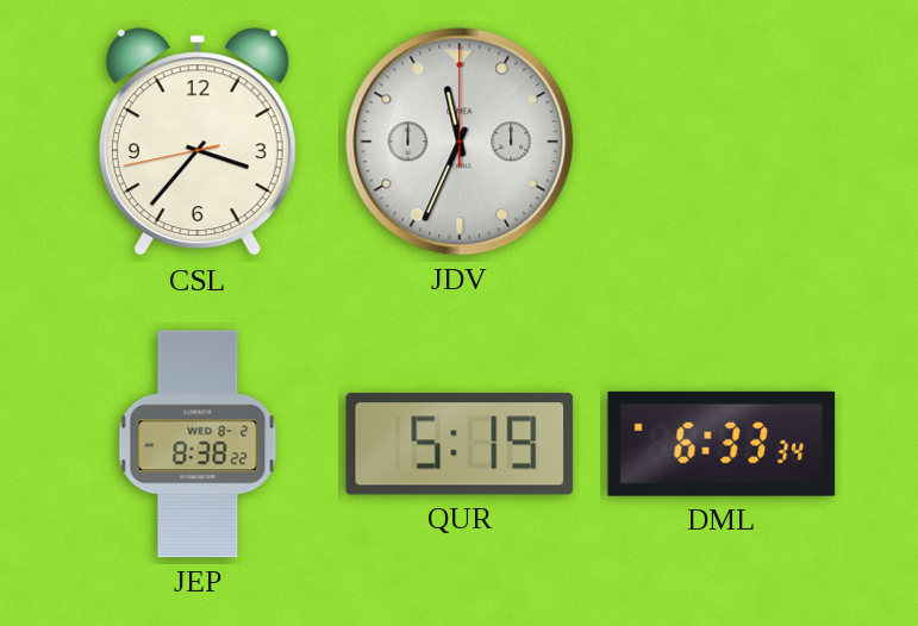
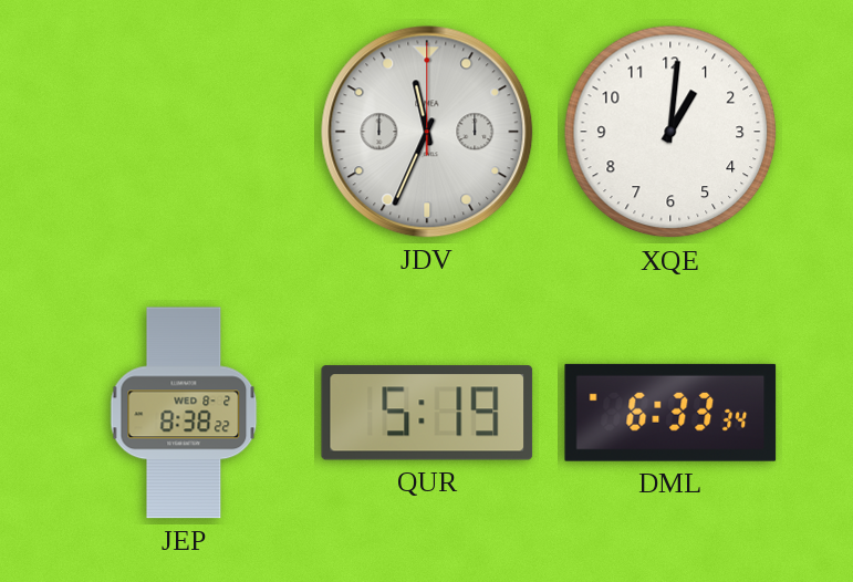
CSL: 3:36 -> none (198, 143)
XQE: none -> 1:01 (670, 132)
